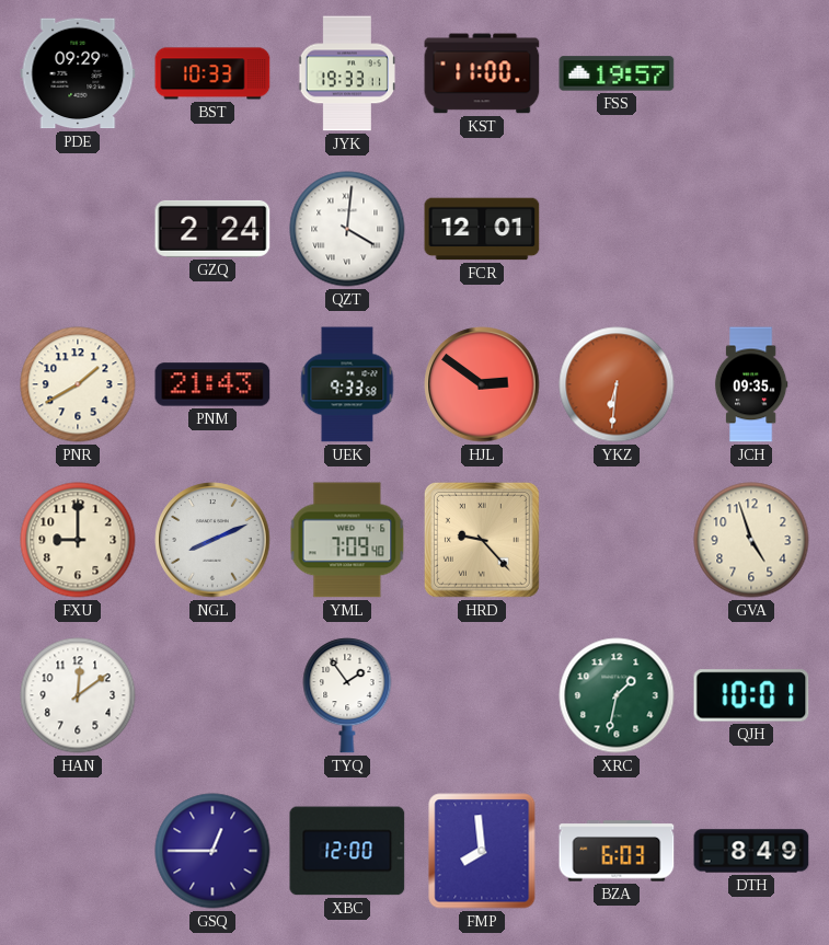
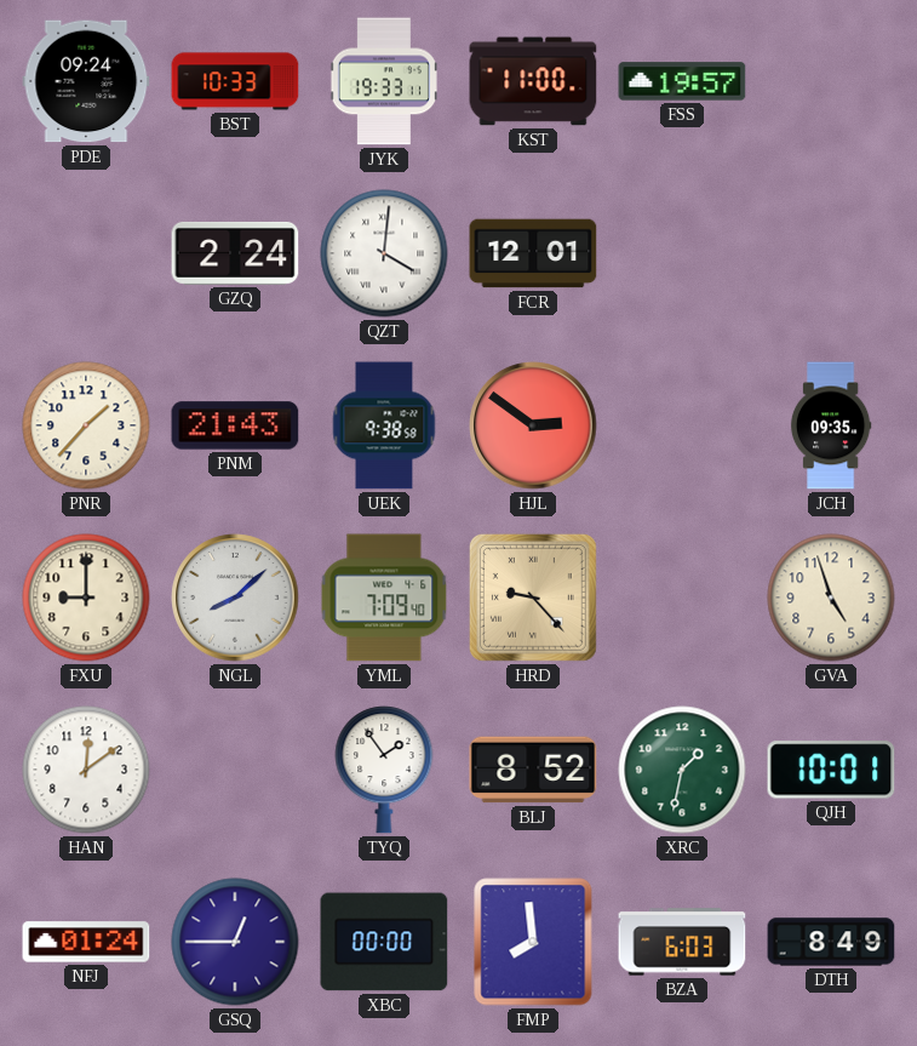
PDE: 09:29 -> 09:24 (86, 81)
PNR: 1:40 -> 1:37 (86, 425)
UEK: 9:33 -> 9:38 (384, 425)
YKZ: 6:31 -> none (617, 384)
NGL: 8:11 -> 8:08 (235, 598)
BLJ: none -> 8:52 (533, 770)
NFJ: none -> 01:24 (86, 942)
XBC: 12:00 -> 00:00 (384, 942)
